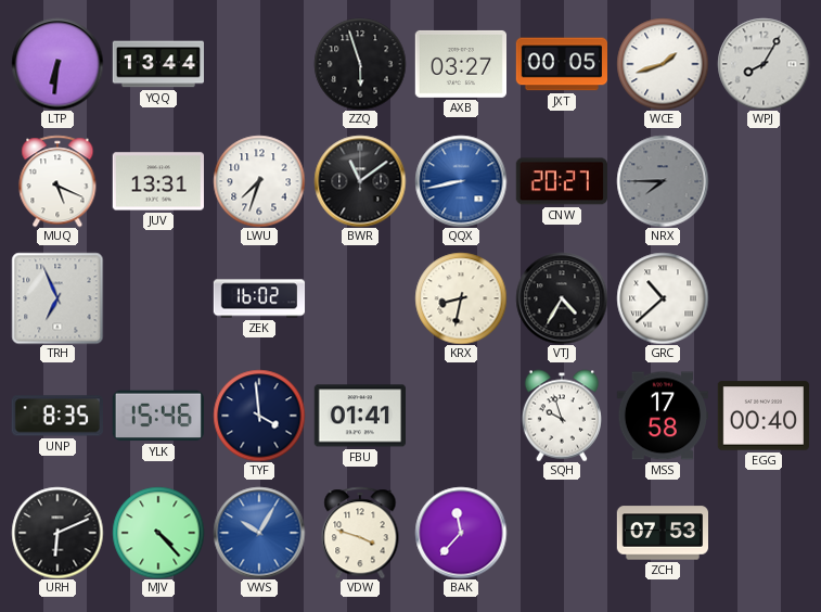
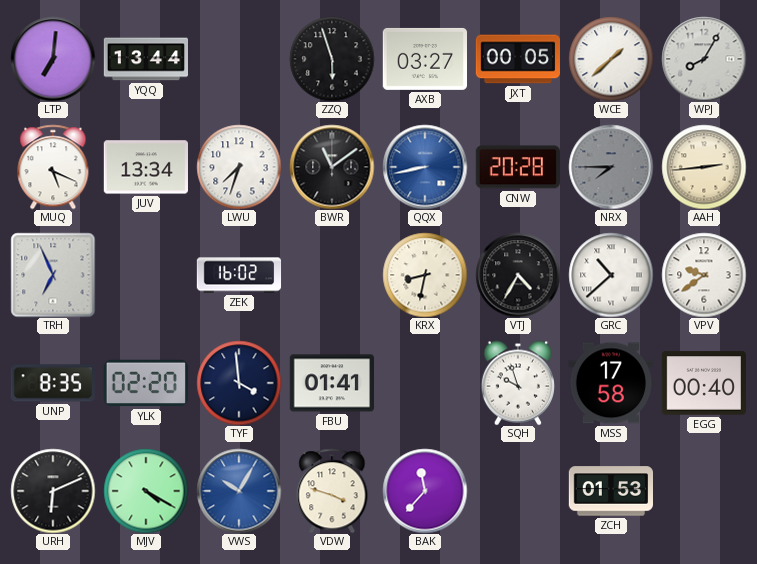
LTP: 6:31 -> 7:01 (53, 59)
WCE: 1:42 -> 1:38 (611, 59)
JUV: 13:31 -> 13:34 (145, 167)
CNW: 20:27 -> 20:28 (518, 167)
AAH: none -> 2:44 (704, 167)
VPV: none -> 9:39 (704, 275)
YLK: 15:46 -> 02:20 (146, 383)
MJV: 4:23 -> 4:20 (146, 491)
ZCH: 07:53 -> 01:53 (610, 491)
